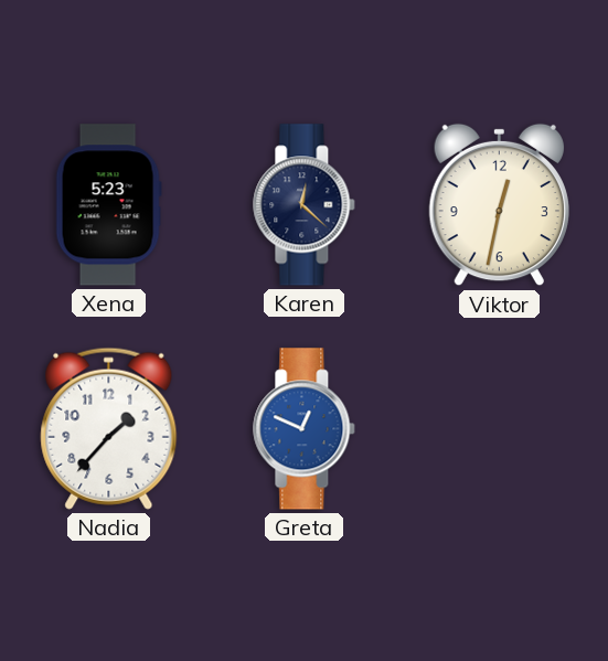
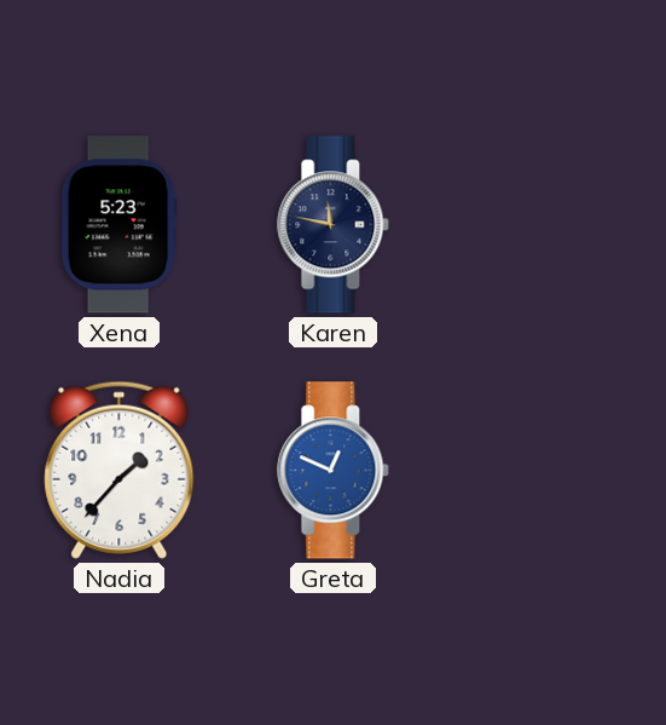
Karen: 12:22 -> 11:47 (334, 225)
Viktor: 12:32 -> none (499, 205)
